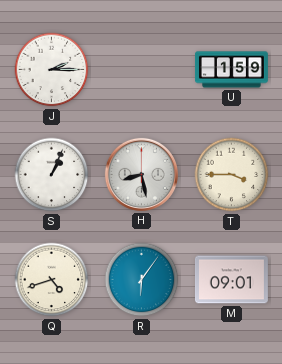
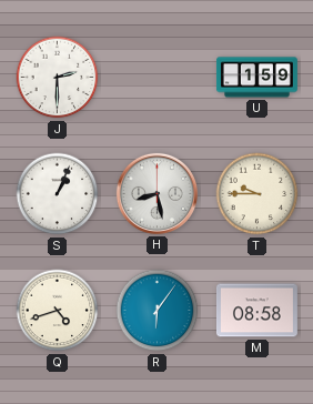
J: 2:15 -> 2:30 (58, 78)
T: 3:45 -> 9:45 (258, 194)
M: 09:01 -> 08:58 (256, 311)
